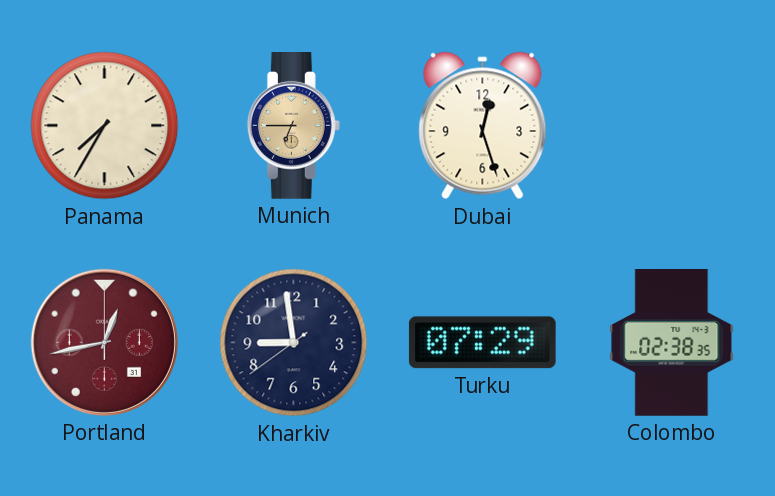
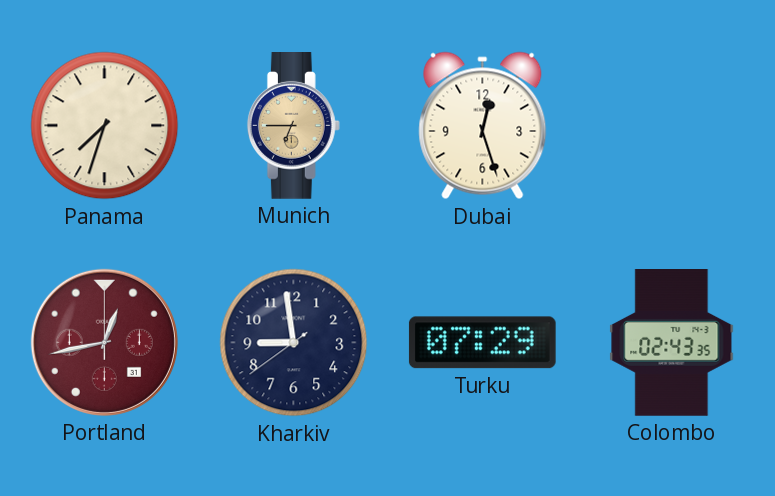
Panama: 7:35 -> 7:33 (105, 126)
Colombo: 02:38 -> 02:43 (672, 343)
